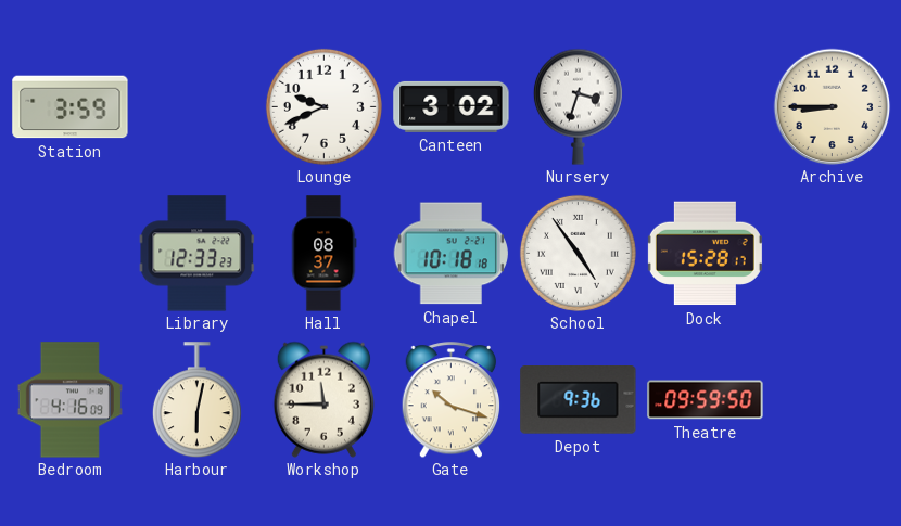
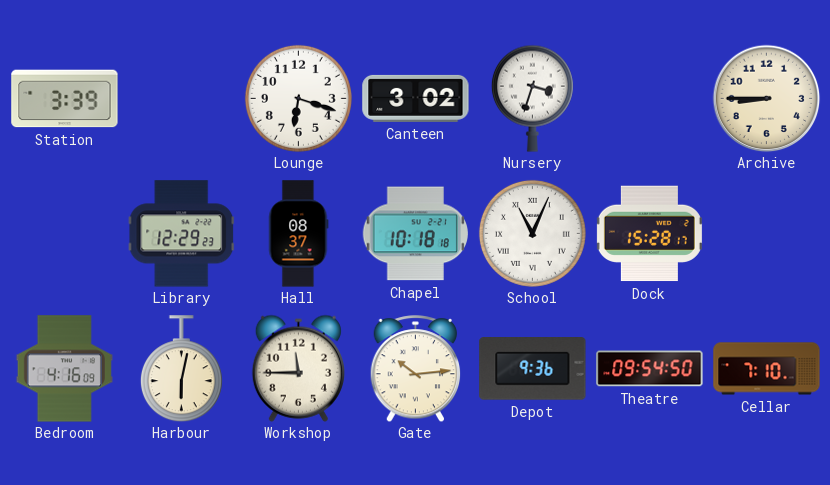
Station: 3:59 -> 3:39 (65, 99)
Lounge: 9:41 -> 6:18 (298, 98)
Library: 12:33 -> 12:29 (181, 234)
School: 4:54 -> 11:04 (532, 233)
Gate: 10:18 -> 10:14 (416, 369)
Theatre: 09:59 -> 09:54 (650, 369)
Cellar: none -> 7:10 (767, 369)
